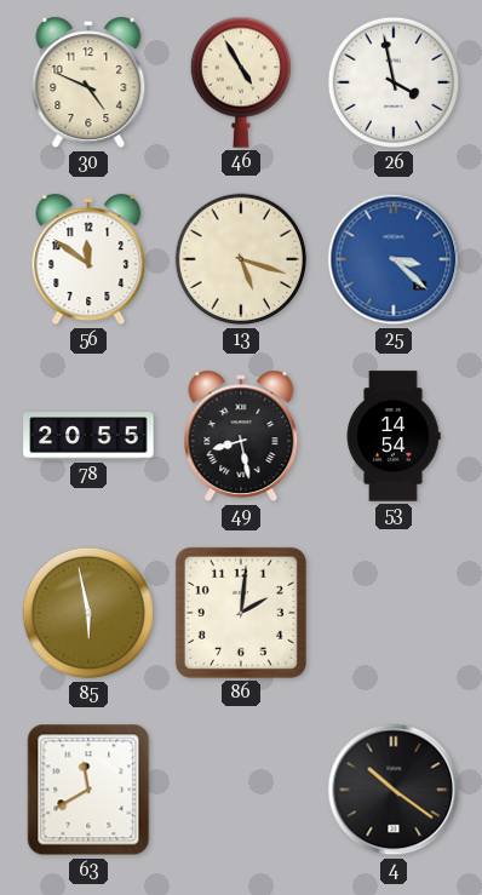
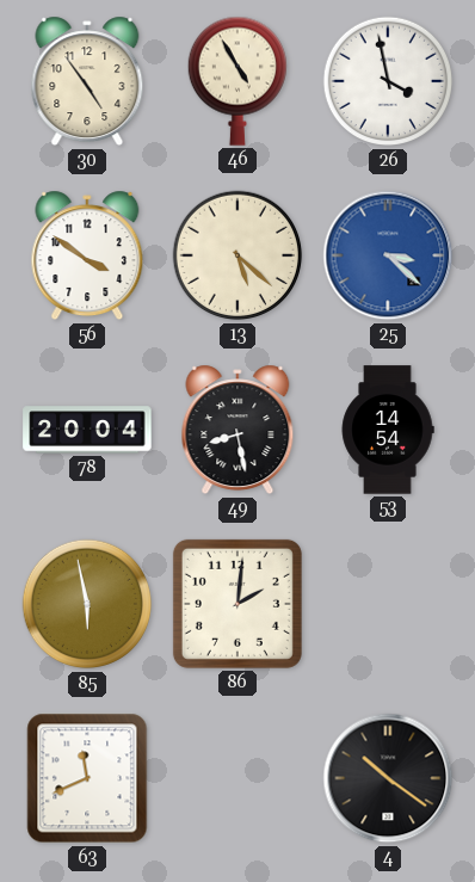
30: 4:49 -> 4:54 (87, 81)
56: 11:51 -> 3:51 (87, 255)
13: 5:18 -> 5:22 (237, 255)
78: 20:55 -> 20:04 (87, 430)
63: 11:40 -> 11:41 (87, 778)
